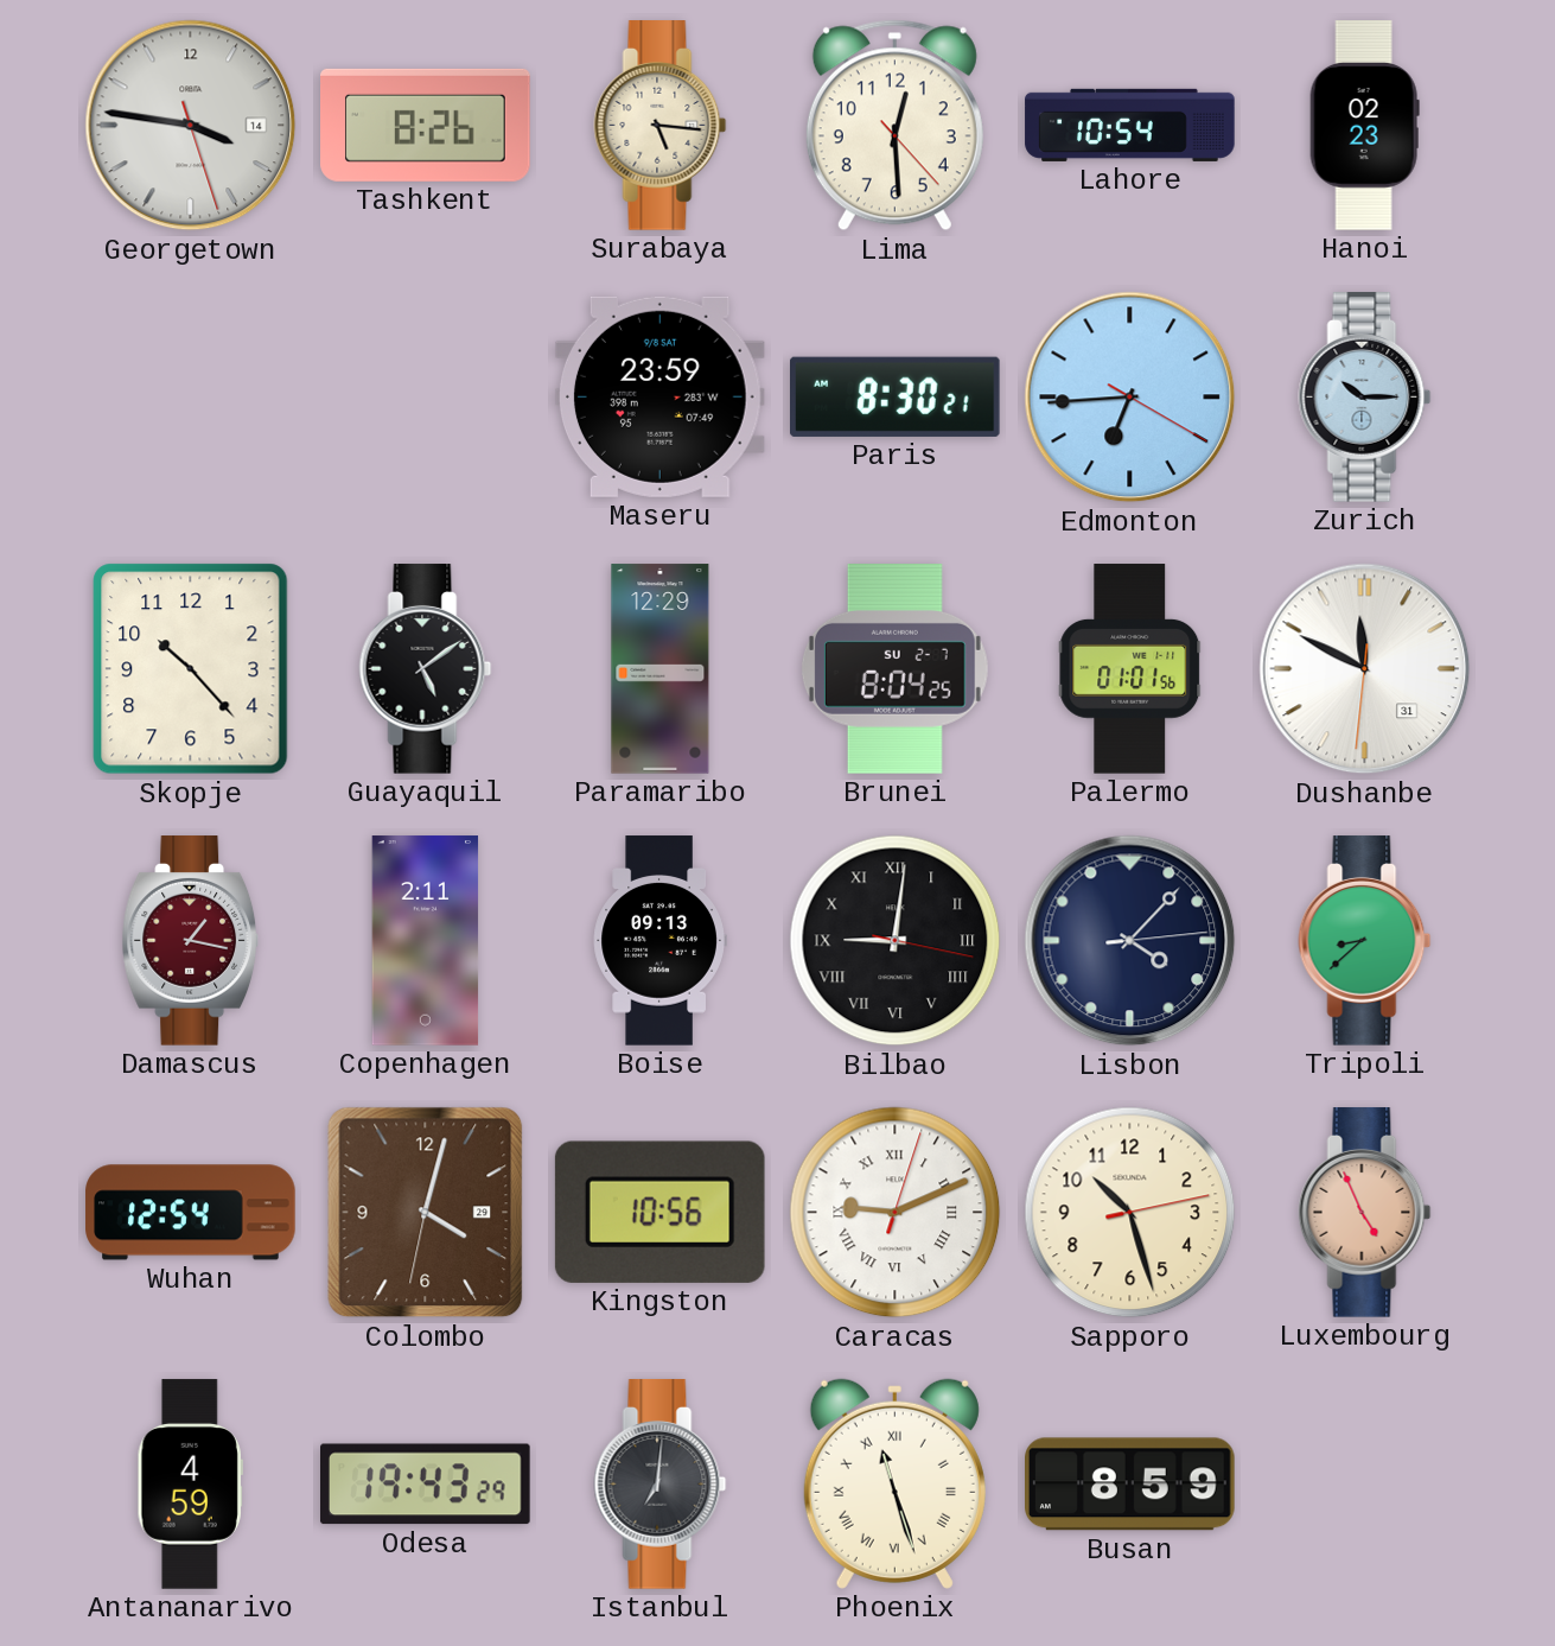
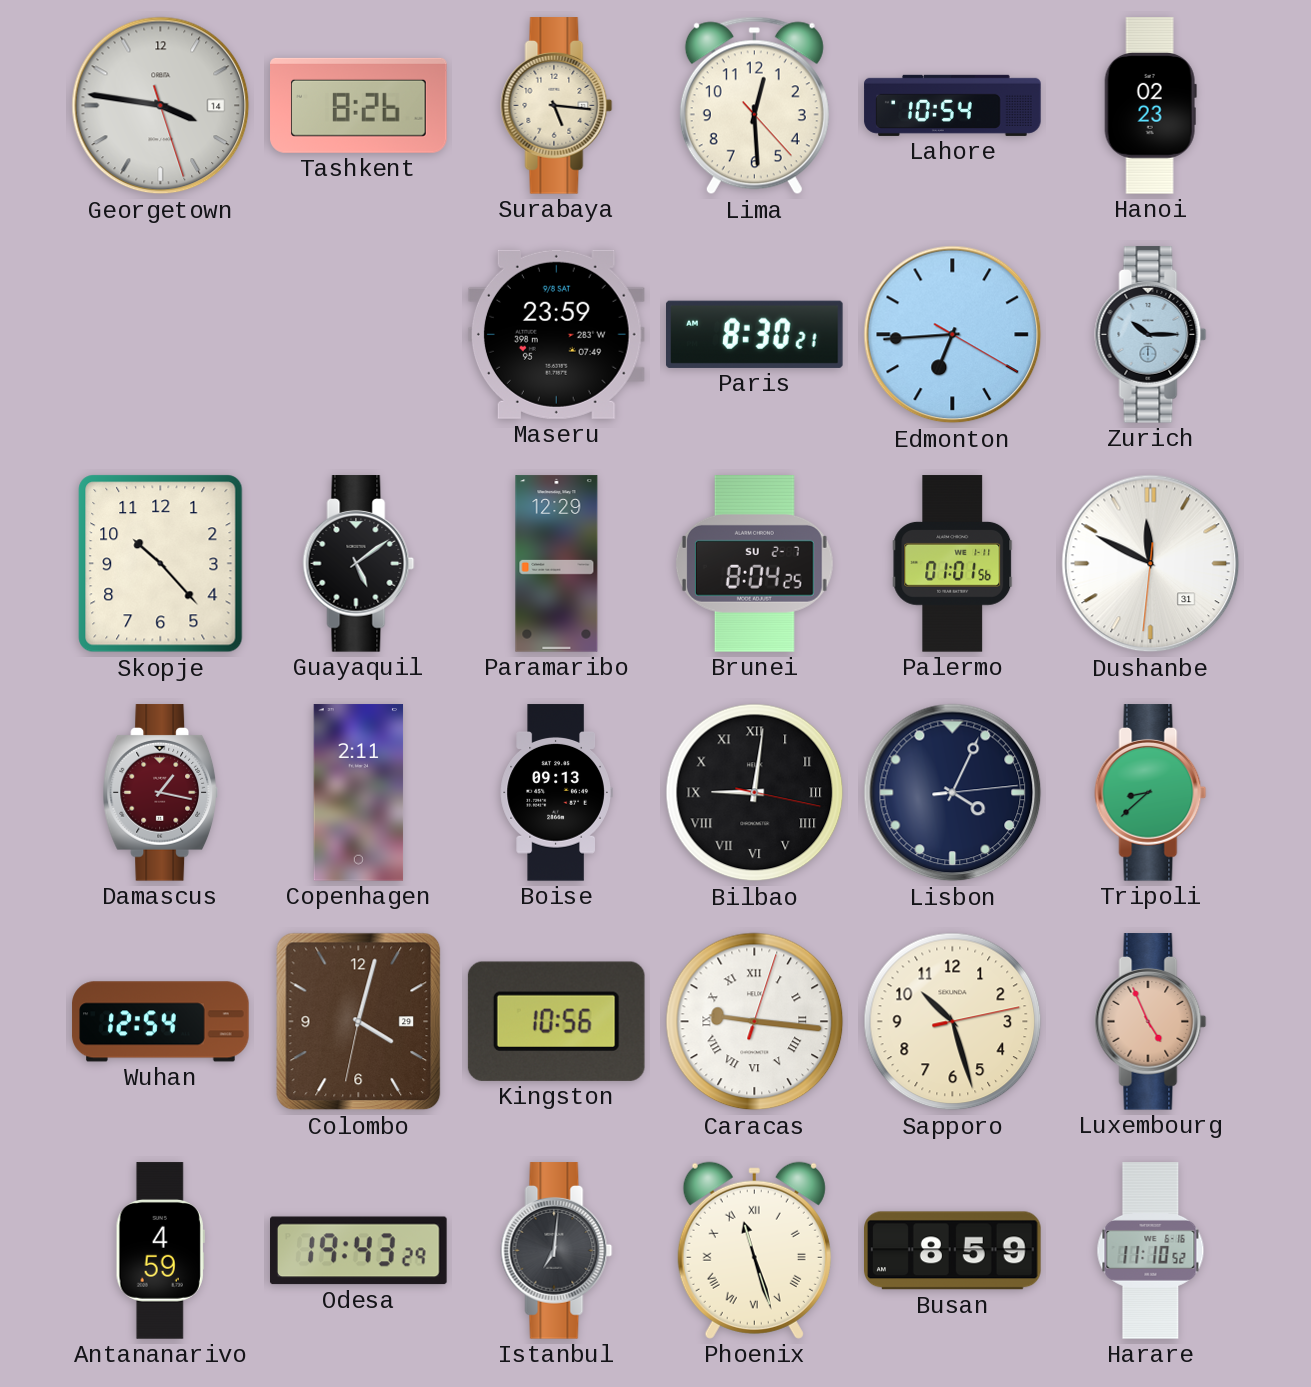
Lisbon: 4:07 -> 4:04 (953, 793)
Caracas: 9:11 -> 9:16 (755, 1022)
Harare: none -> 11:10 (1151, 1251)
